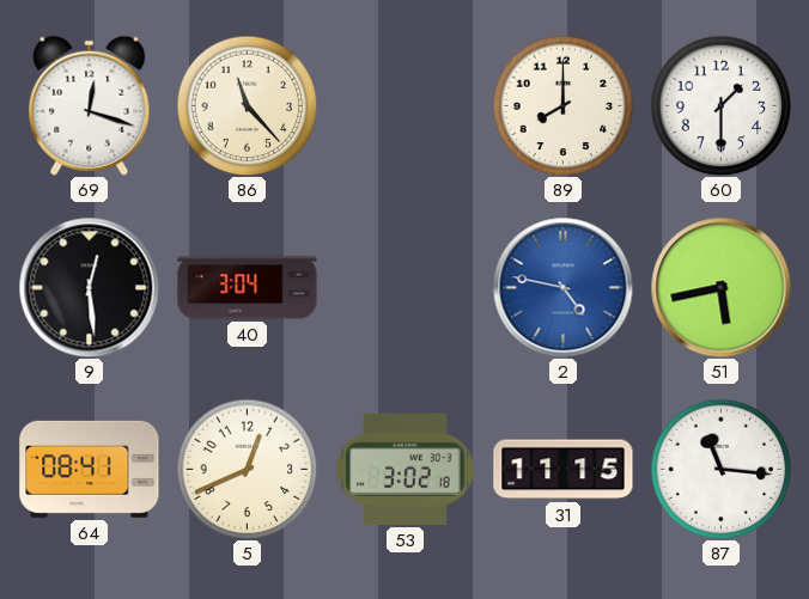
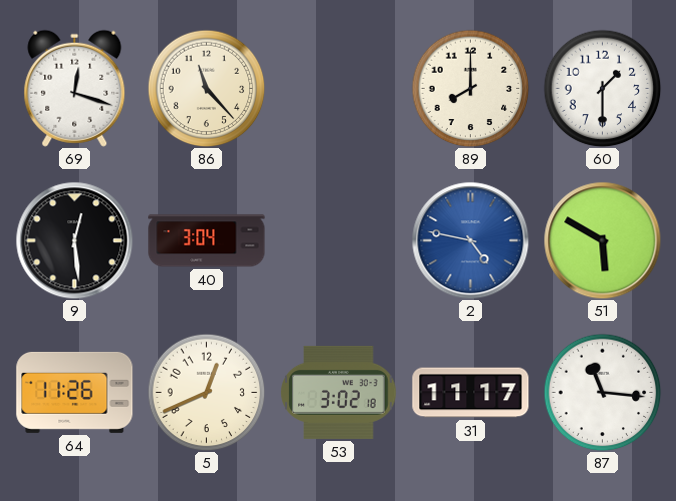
51: 5:43 -> 5:50 (602, 240)
64: 08:41 -> 11:26 (75, 392)
31: 11:15 -> 11:17 (471, 393)
